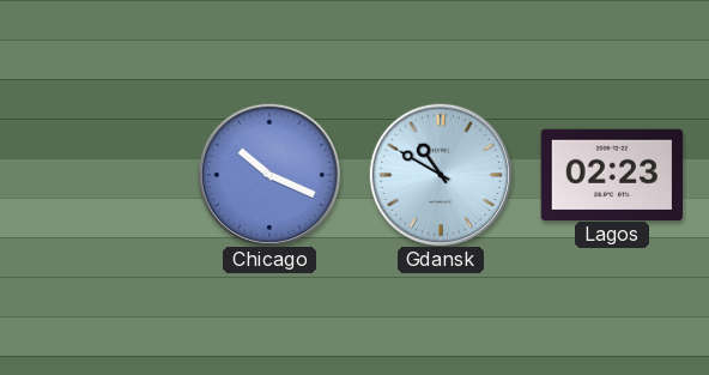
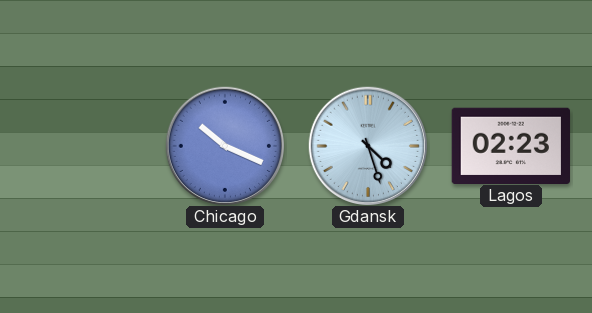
Gdansk: 10:50 -> 4:27 (367, 145)
